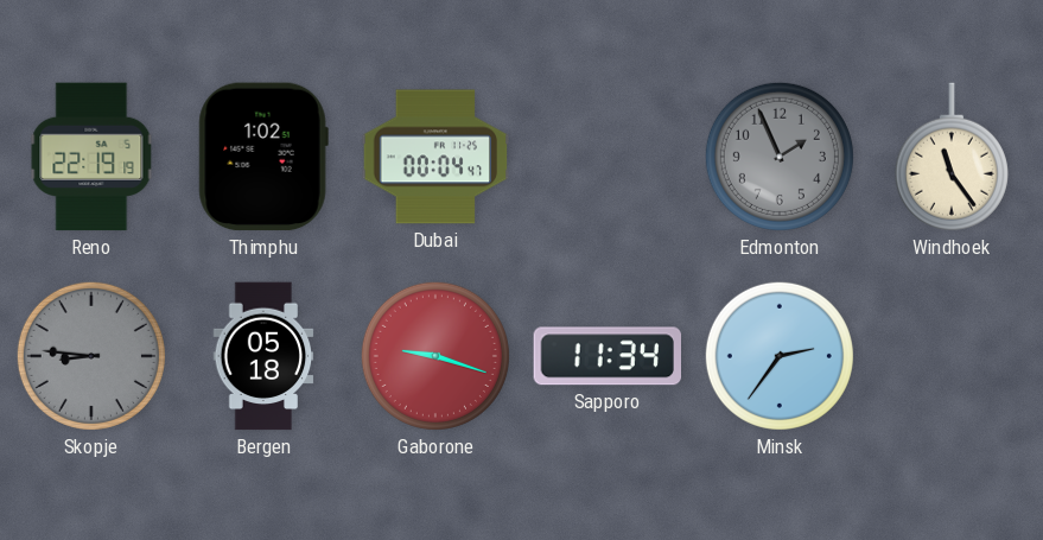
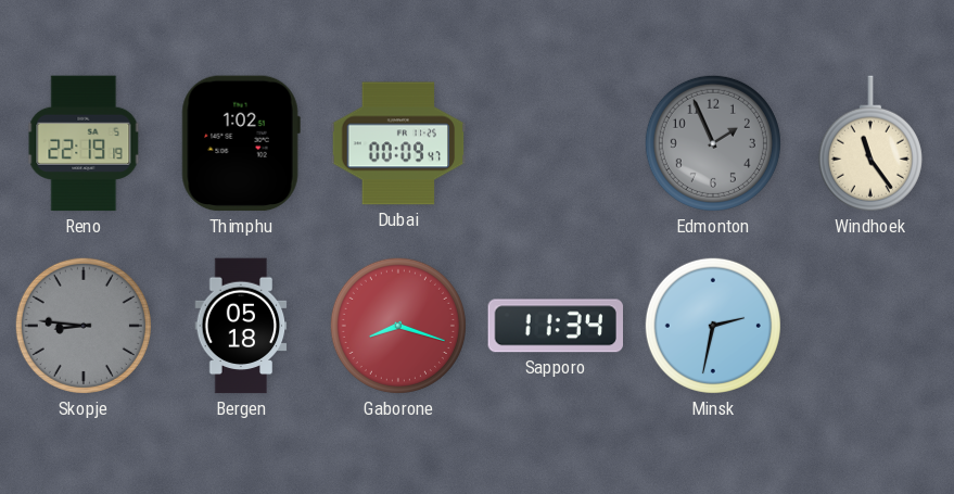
Dubai: 00:04 -> 00:09 (398, 143)
Gaborone: 9:18 -> 8:18 (398, 326)
Minsk: 2:36 -> 2:32 (713, 326)
